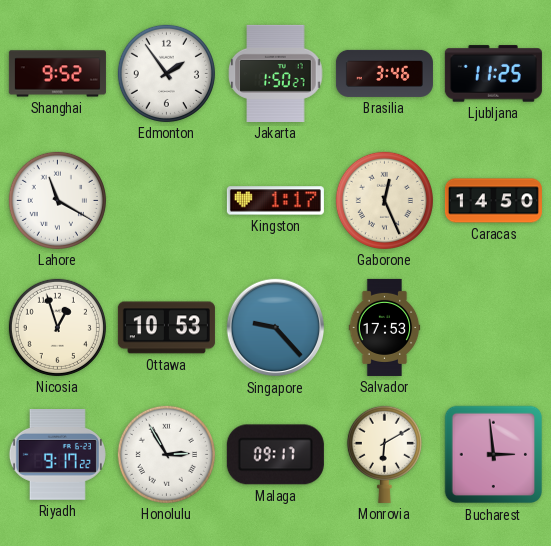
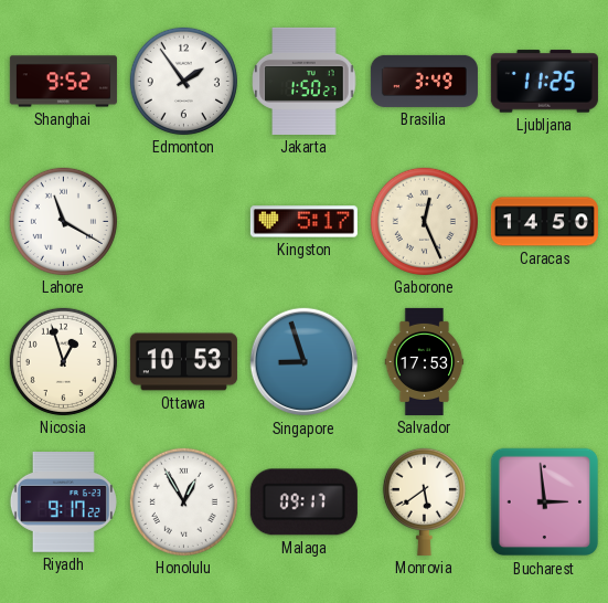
Brasilia: 3:46 -> 3:49 (424, 81)
Kingston: 1:17 -> 5:17 (303, 222)
Singapore: 9:23 -> 8:57 (305, 362)
Honolulu: 2:55 -> 12:55 (183, 501)
Monrovia: 6:10 -> 5:39 (424, 501)
